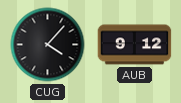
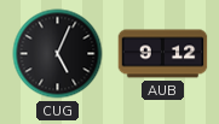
CUG: 4:07 -> 5:04 (58, 54)
